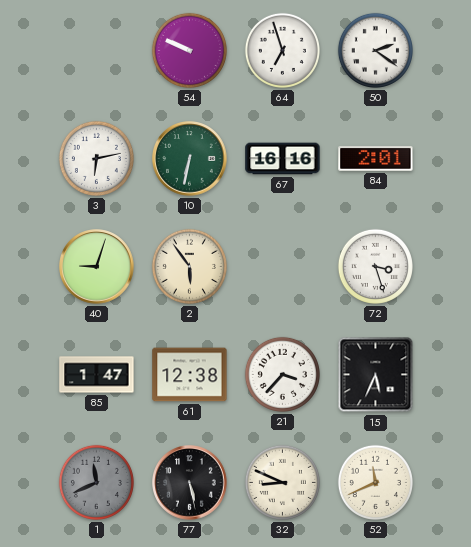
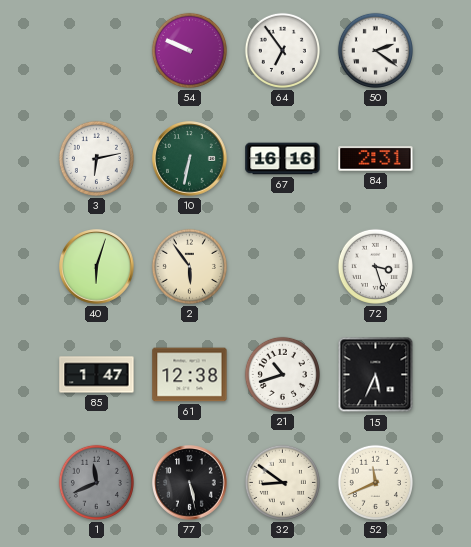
64: 6:57 -> 6:54 (282, 50)
84: 2:01 -> 2:31 (376, 159)
40: 9:03 -> 6:03 (97, 267)
21: 3:37 -> 10:42 (282, 374)
32: 8:49 -> 8:51 (282, 482)
